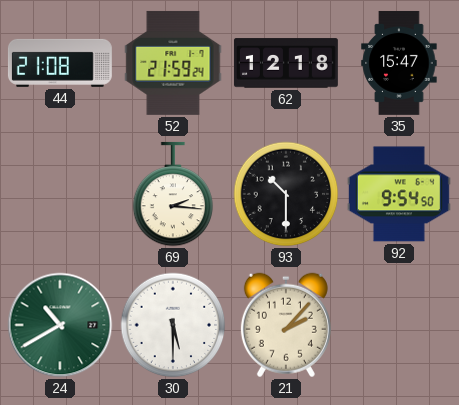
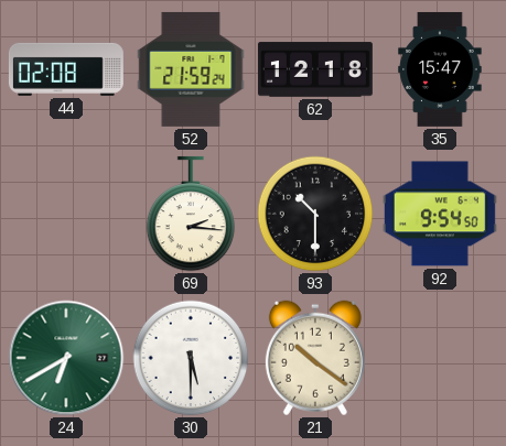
44: 21:08 -> 02:08 (66, 69)
24: 10:40 -> 6:40 (66, 358)
21: 2:07 -> 10:21 (315, 358)
